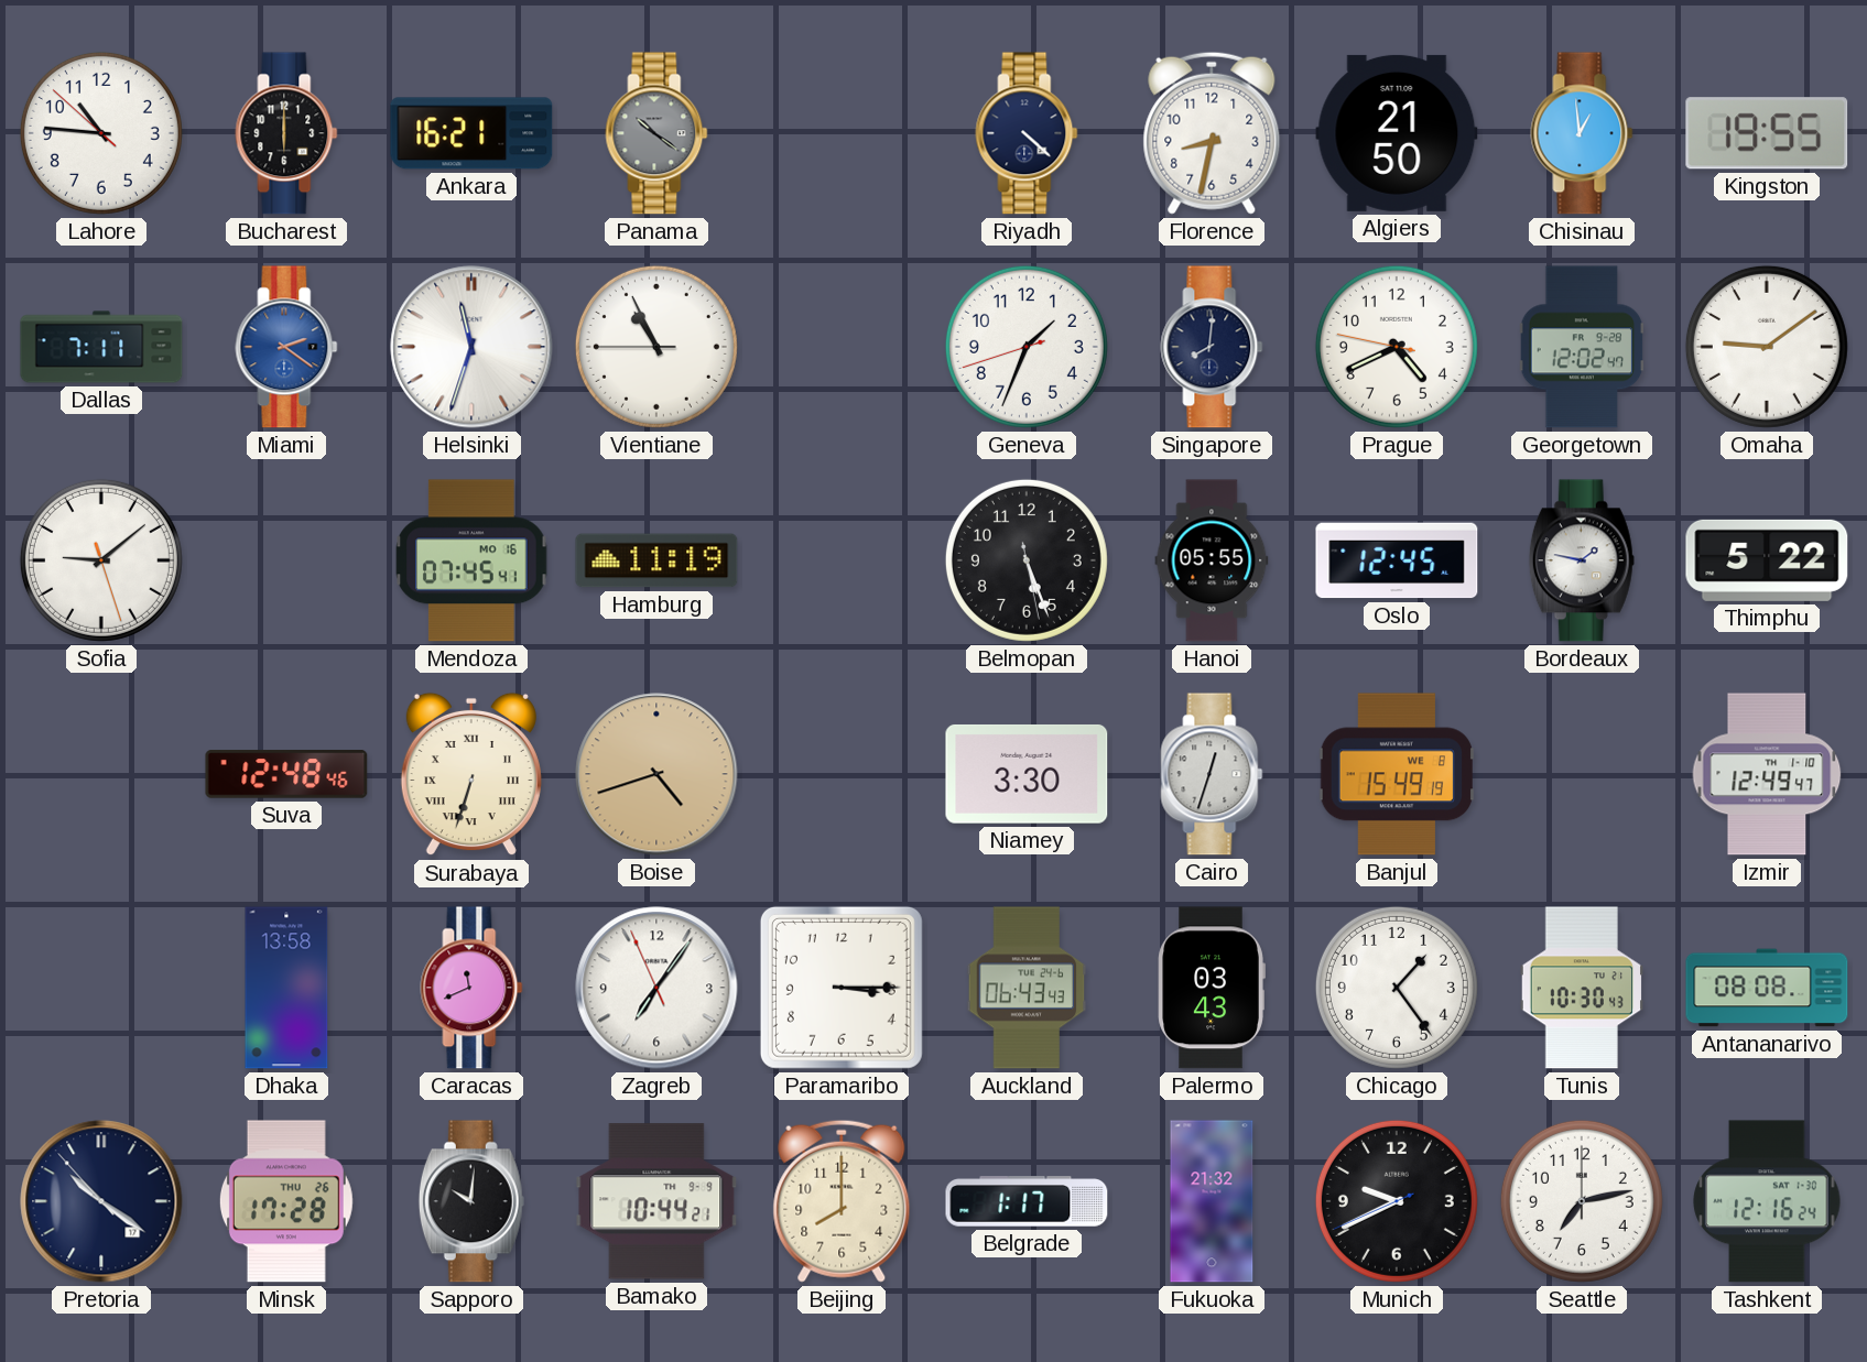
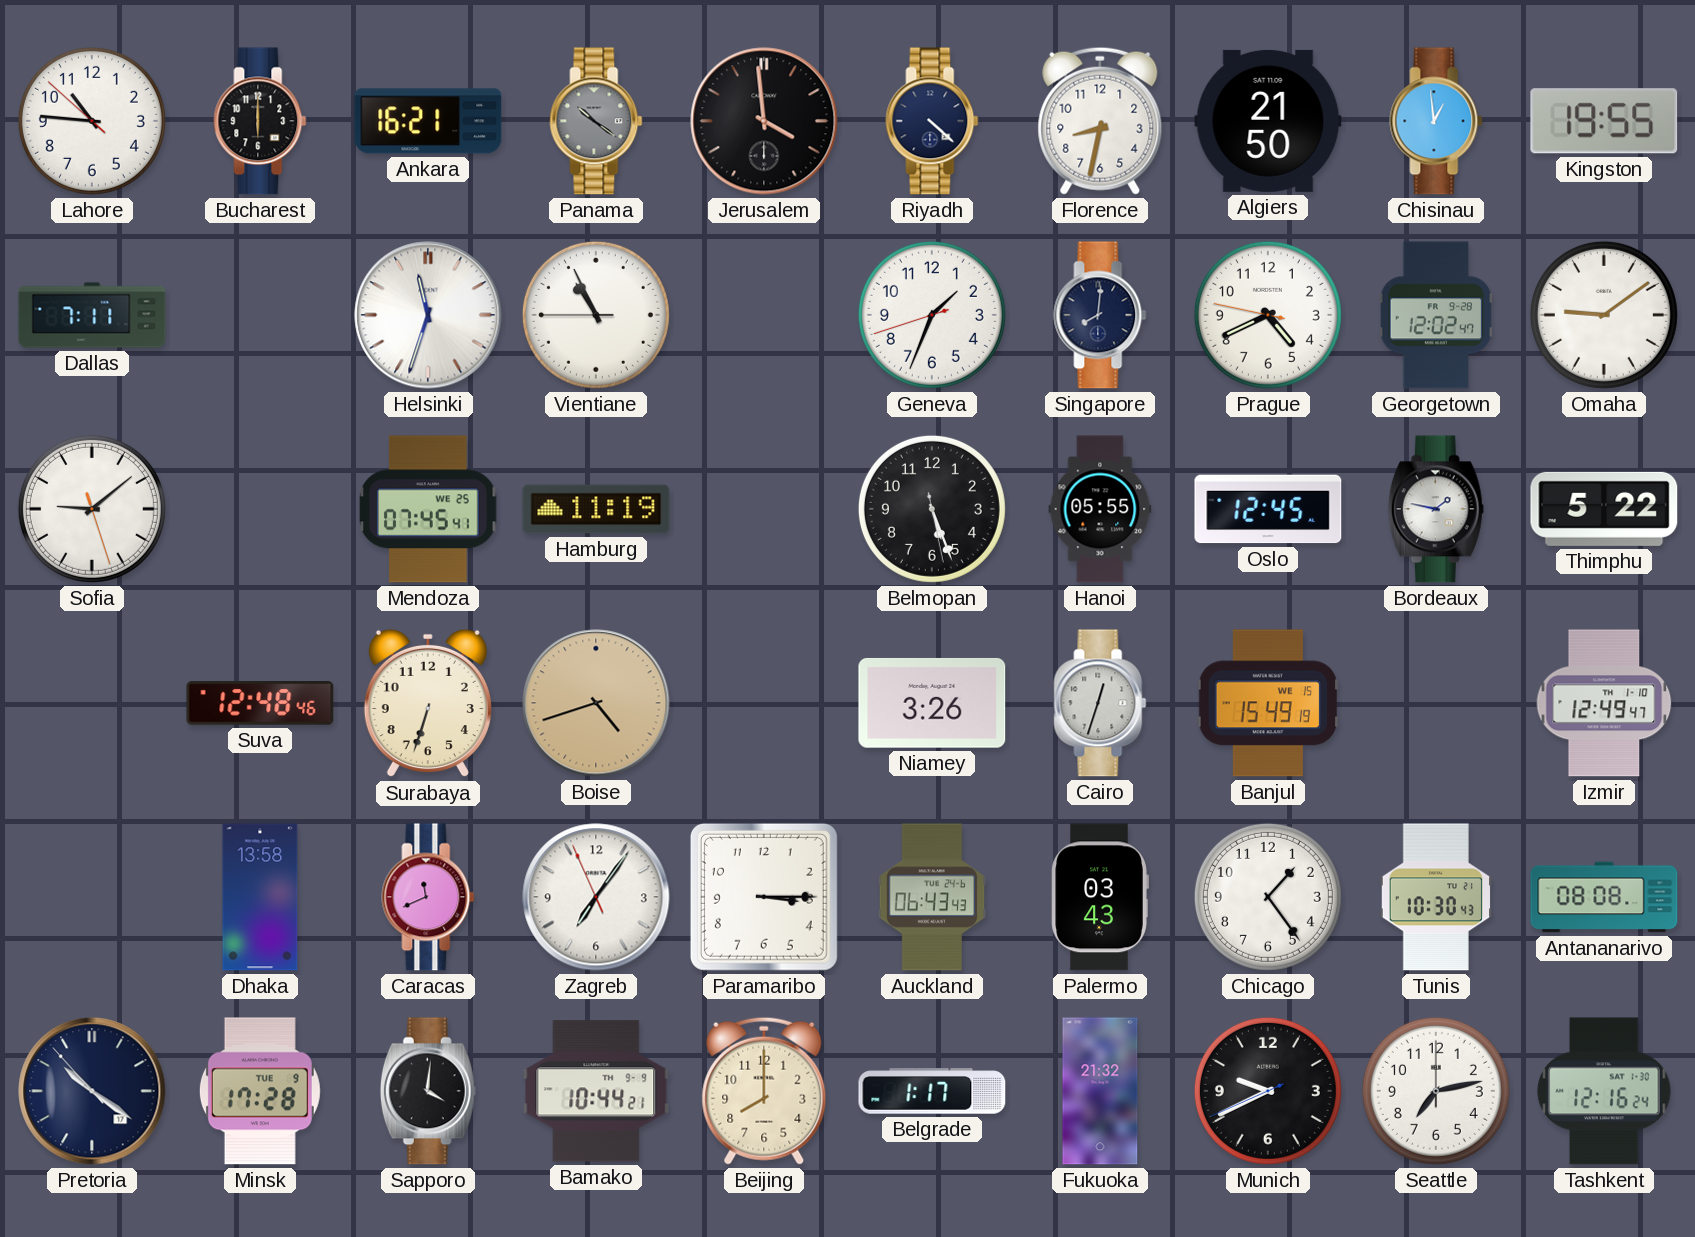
Jerusalem: none -> 3:59 (764, 121)
Miami: 2:21 -> none (286, 347)
Mendoza date: MO 16 -> WE 25 (428, 509)
Surabaya numerals: Roman -> Arabic (428, 703)
Niamey: 3:30 -> 3:26 (932, 703)
Banjul date: WE 8 -> WE 15 (1267, 703)
Minsk date: THU 26 -> TUE 9 (260, 1091)
Sapporo: 10:01 -> 4:01 (428, 1091)
